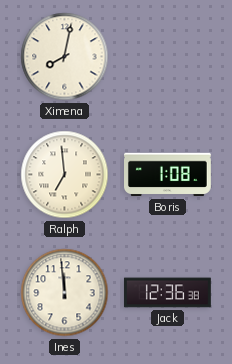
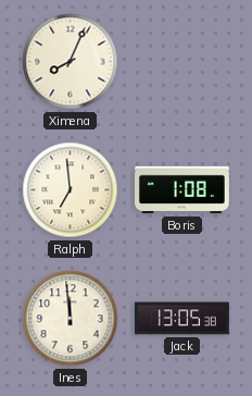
Ximena: 8:02 -> 8:04 (71, 62)
Jack: 12:36 -> 13:05 (182, 319)
